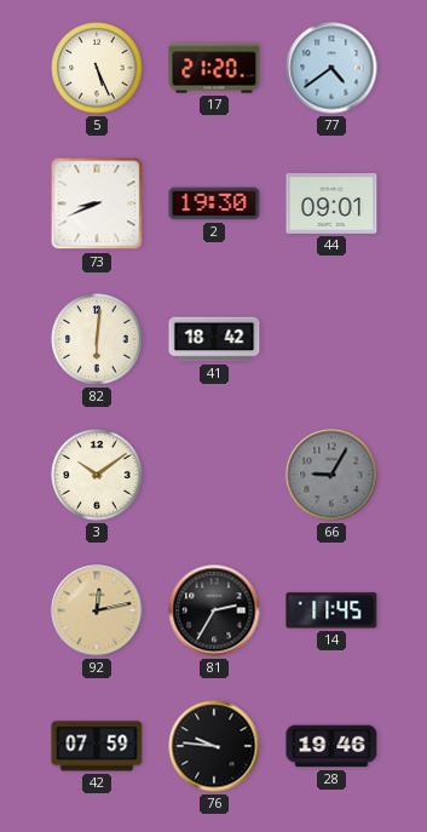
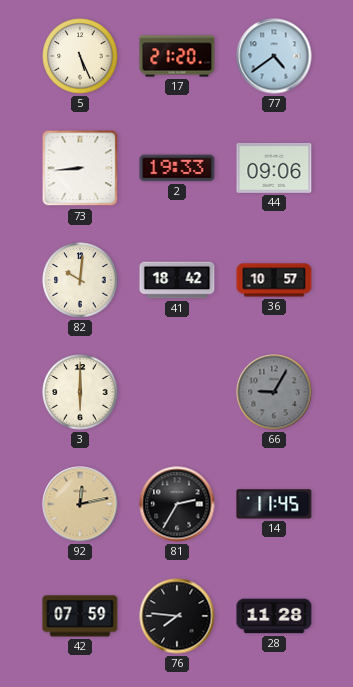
73: 8:41 -> 8:44 (80, 168)
2: 19:30 -> 19:33 (177, 168)
44: 09:01 -> 09:06 (274, 168)
82: 6:01 -> 10:01 (80, 280)
36: none -> 10:57 (274, 280)
3: 10:09 -> 6:00 (80, 392)
76: 9:46 -> 7:46 (177, 616)
28: 19:46 -> 11:28 (274, 616)
